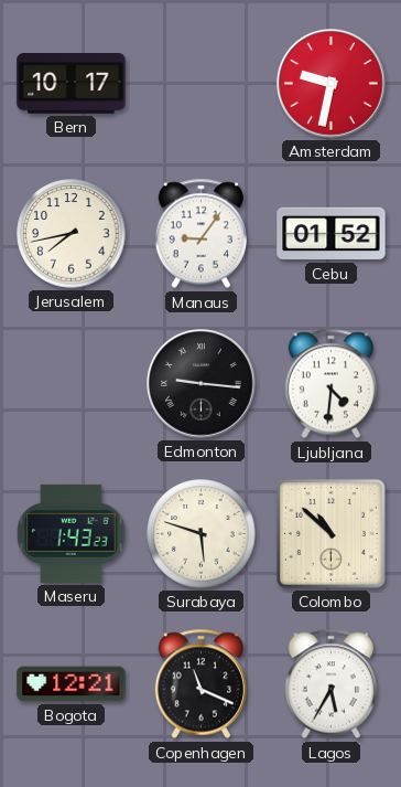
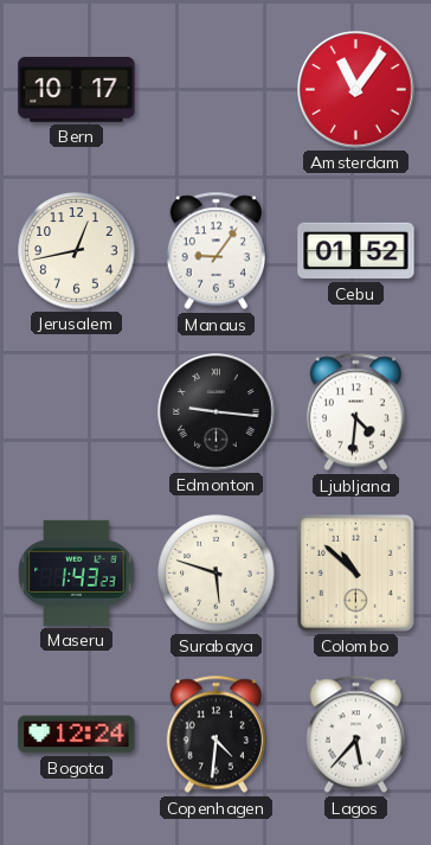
Amsterdam: 9:32 -> 11:06 (356, 90)
Jerusalem: 7:43 -> 12:43 (77, 251)
Bogota: 12:21 -> 12:24 (77, 735)
Copenhagen: 11:19 -> 4:31 (215, 735)
Lagos: 5:35 -> 5:37 (355, 735)
